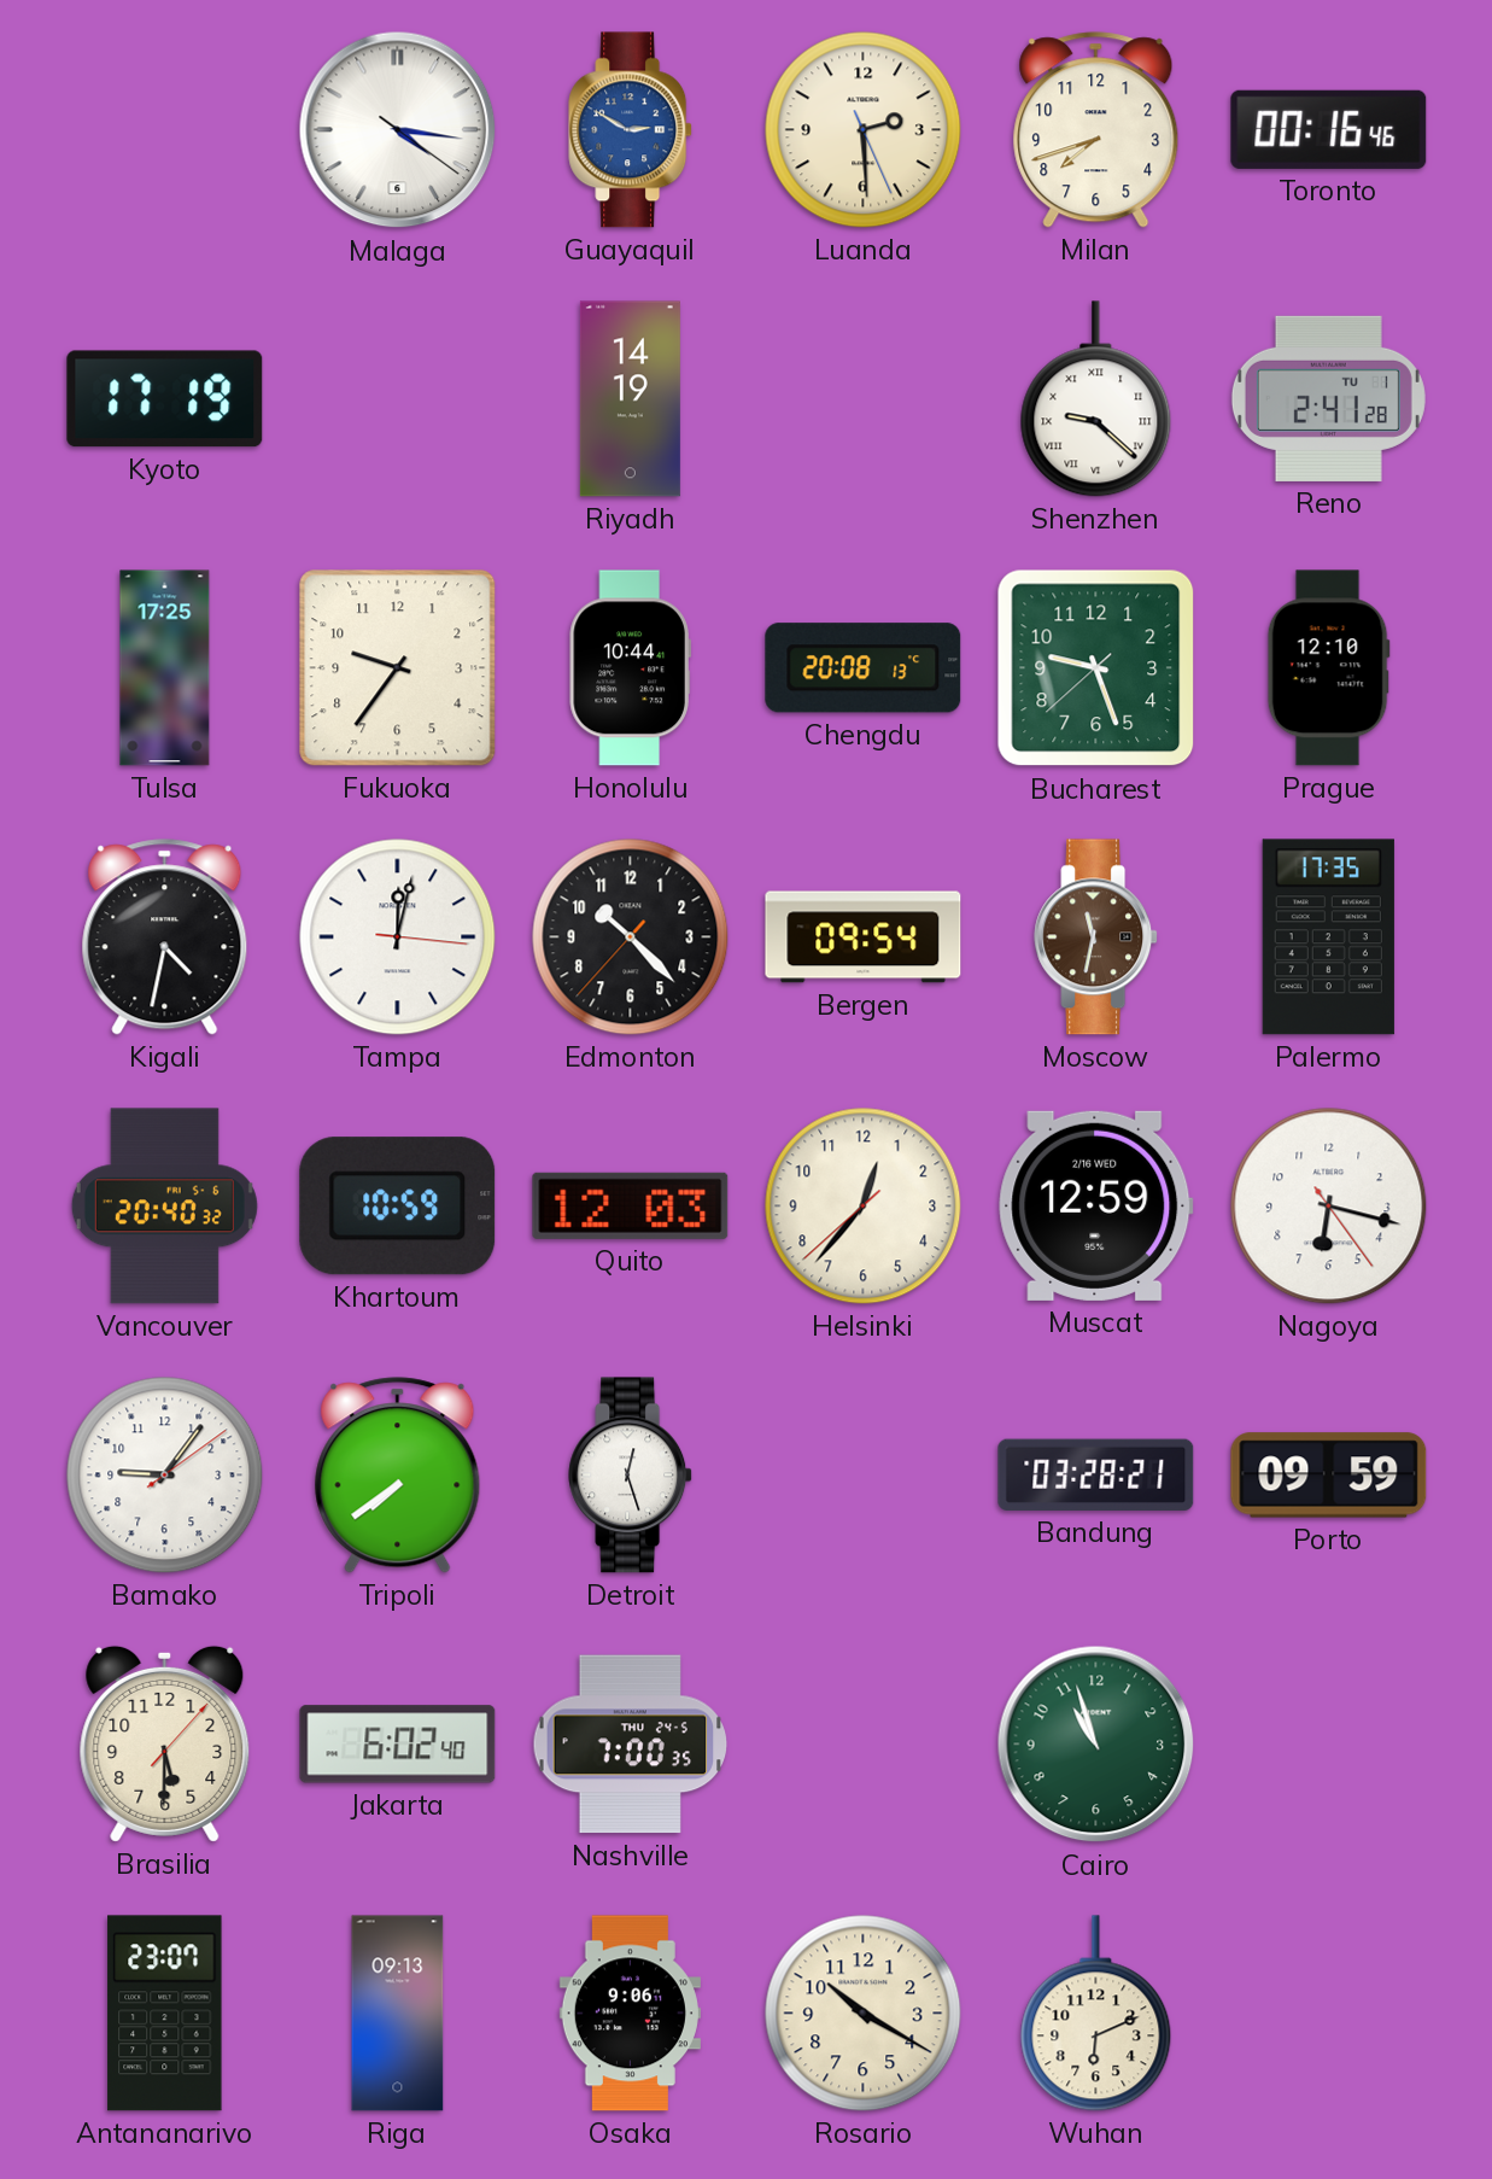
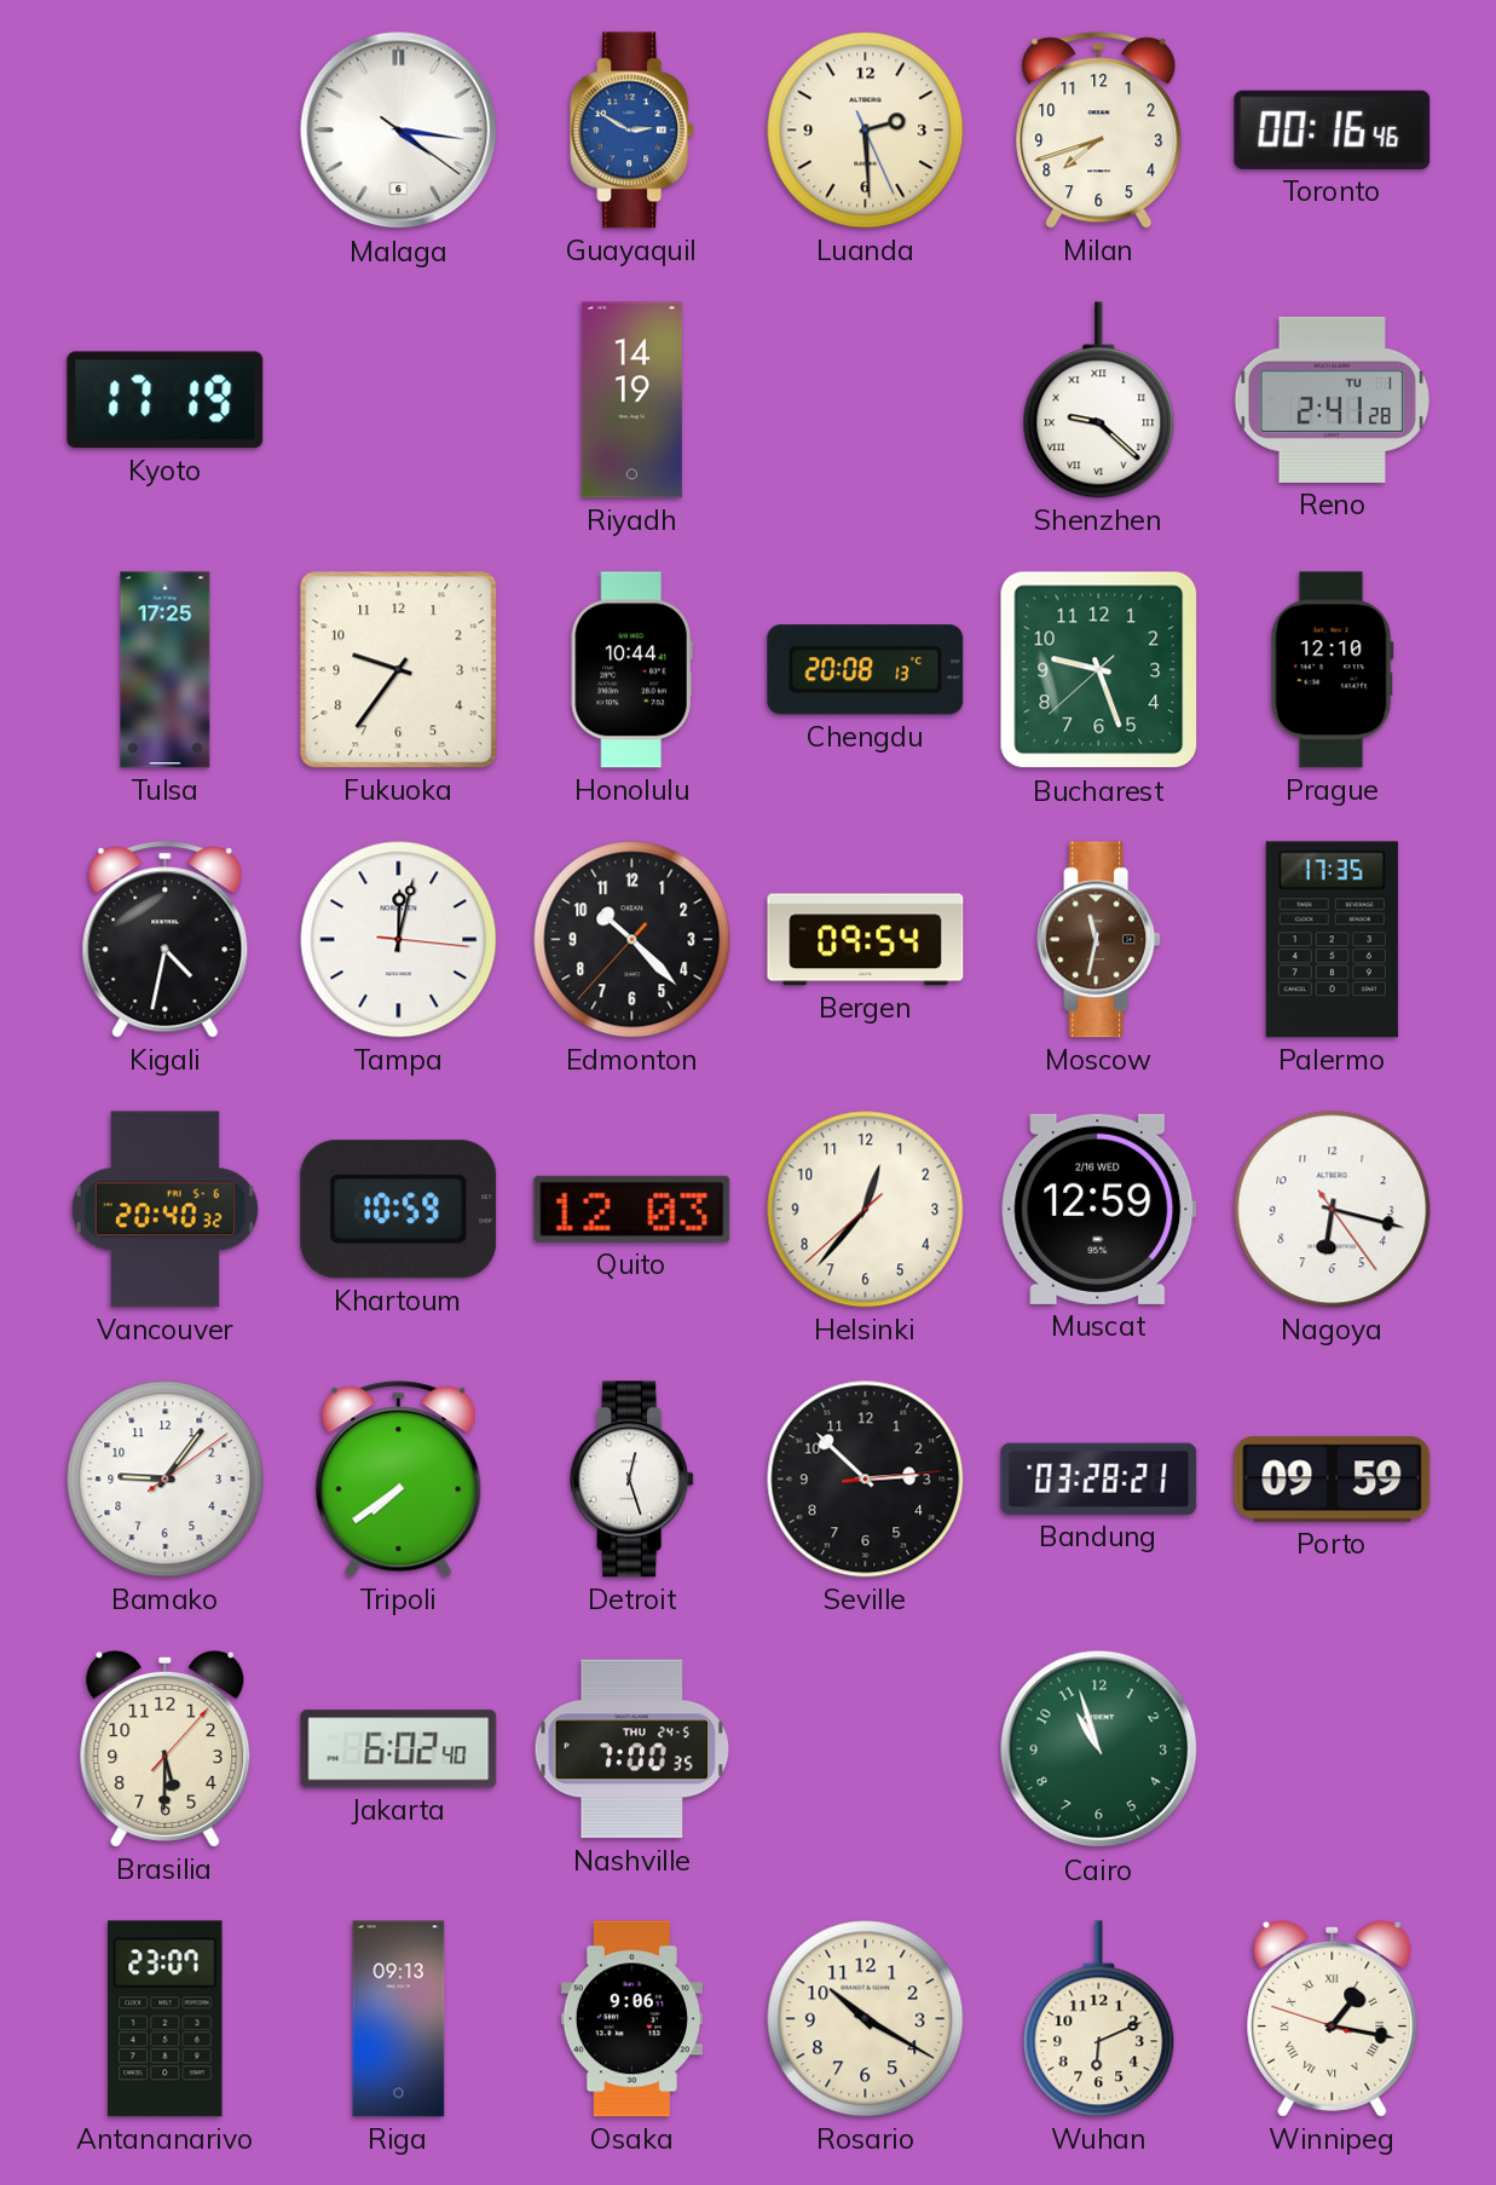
Seville: none -> 2:52 (866, 1480)
Winnipeg: none -> 1:16 (1333, 2018)
